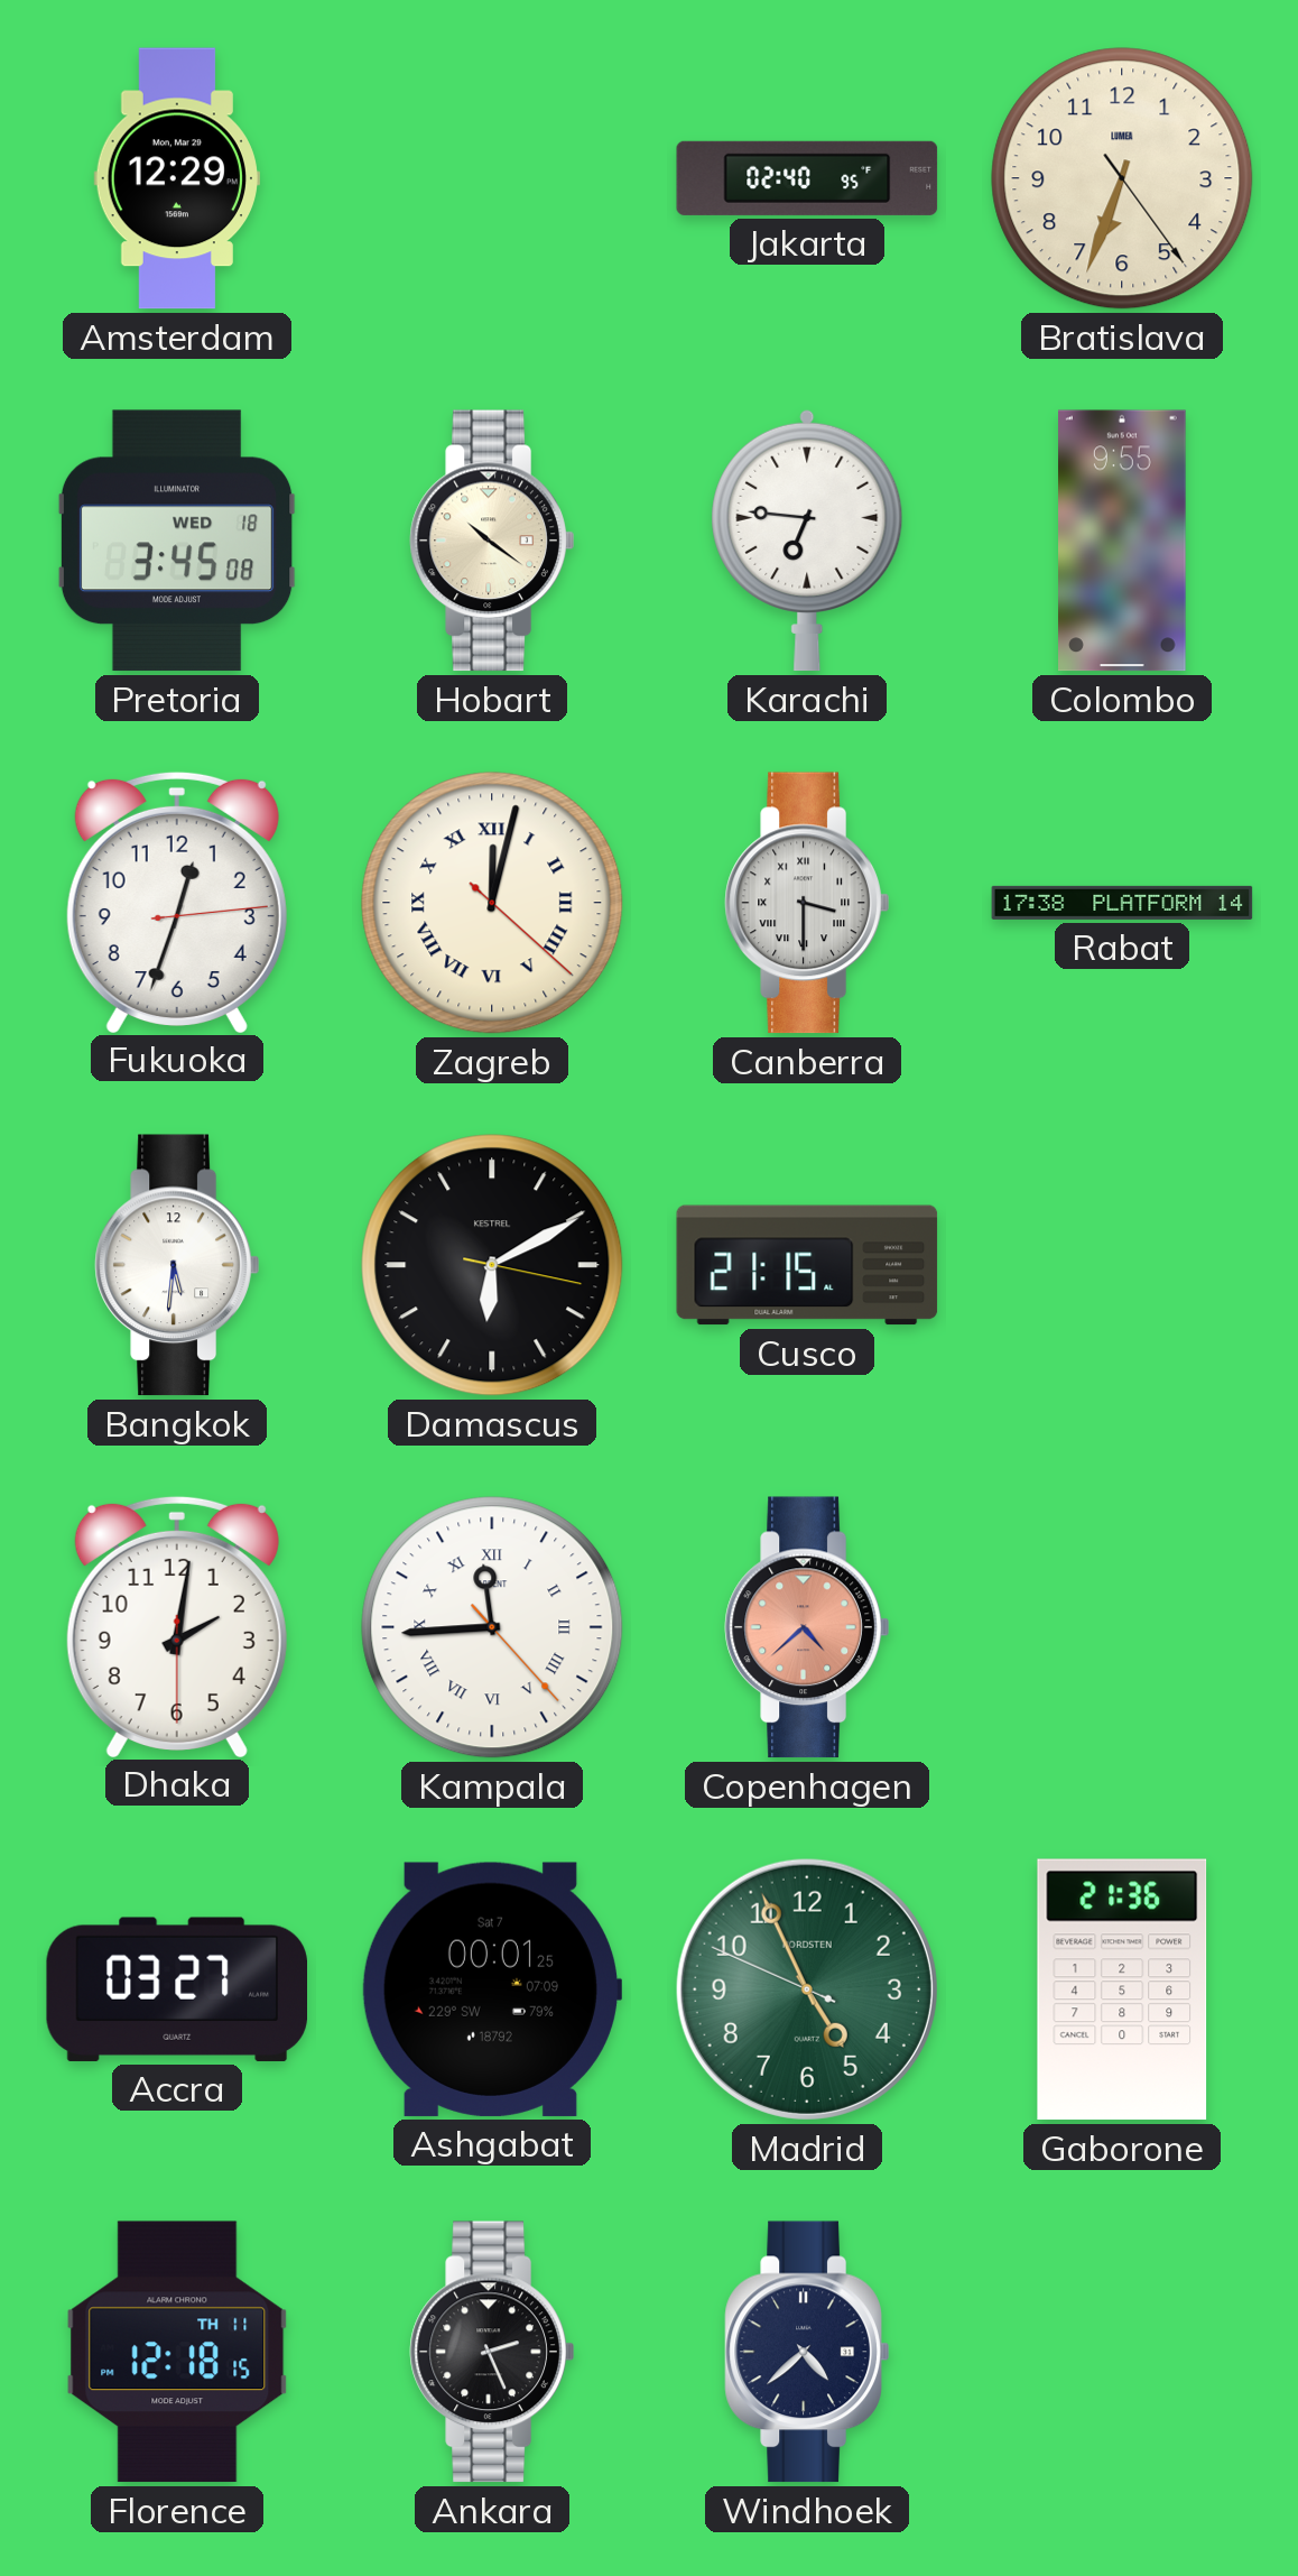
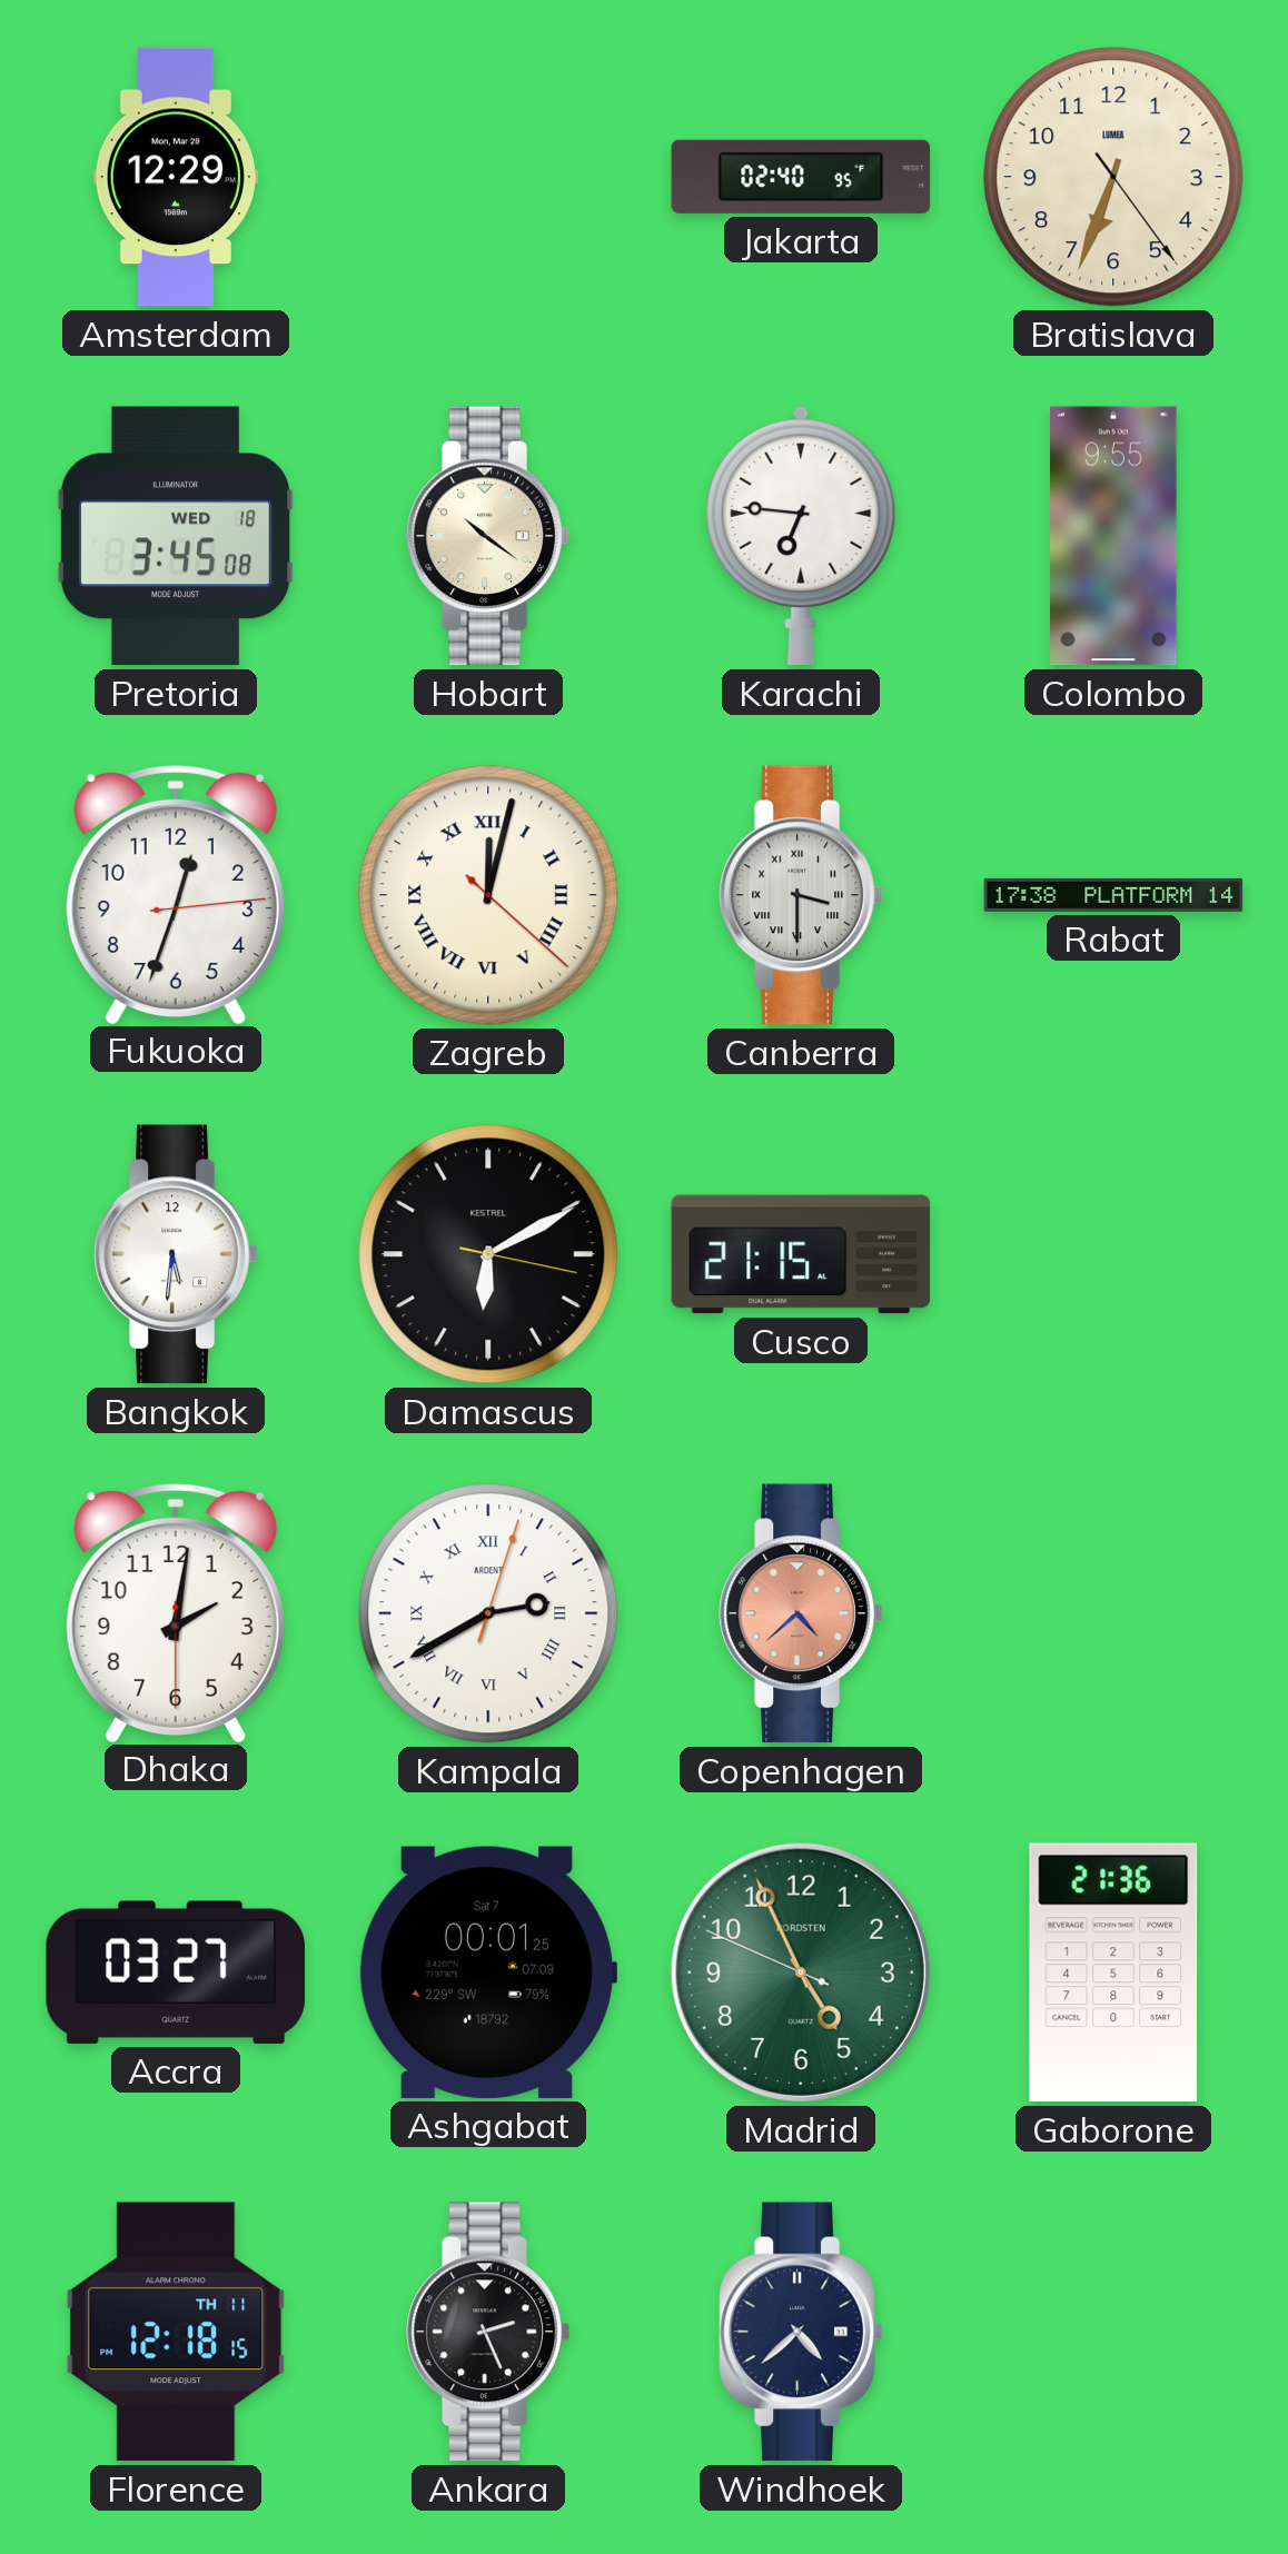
Kampala: 11:44 -> 2:40 (488, 1613)
